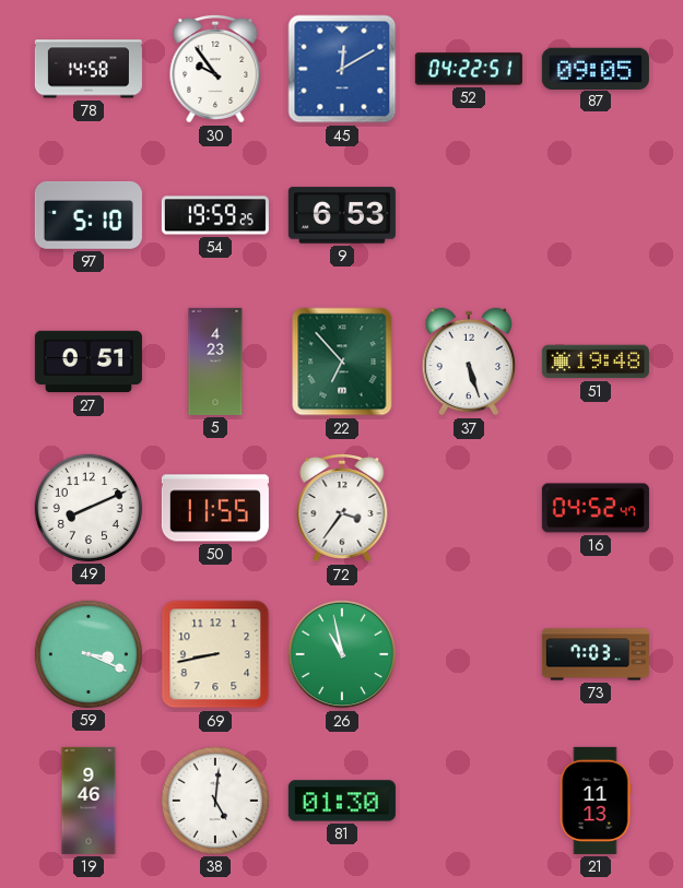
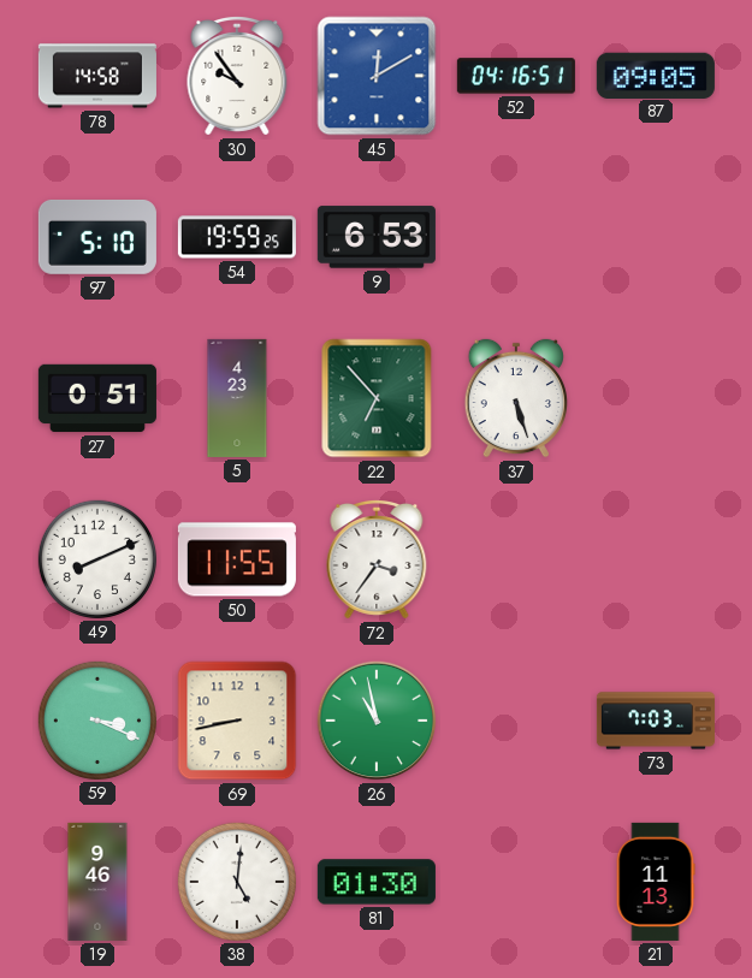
52: 04:22 -> 04:16 (516, 76)
51: 19:48 -> none (596, 362)
16: 04:52 -> none (596, 508)
